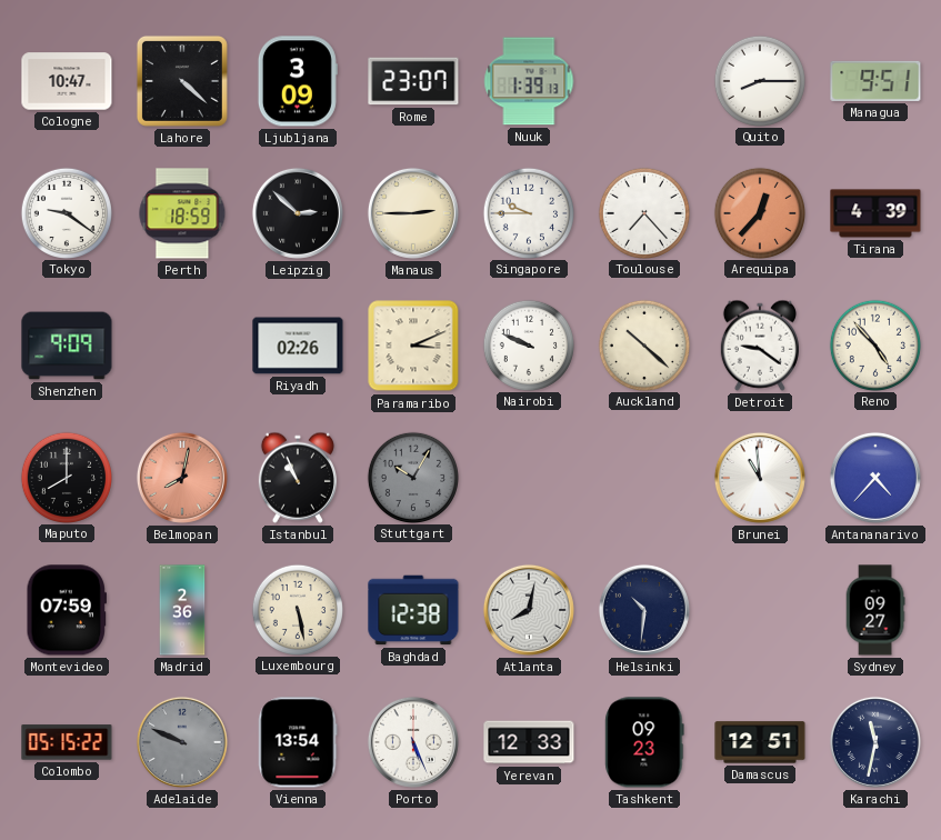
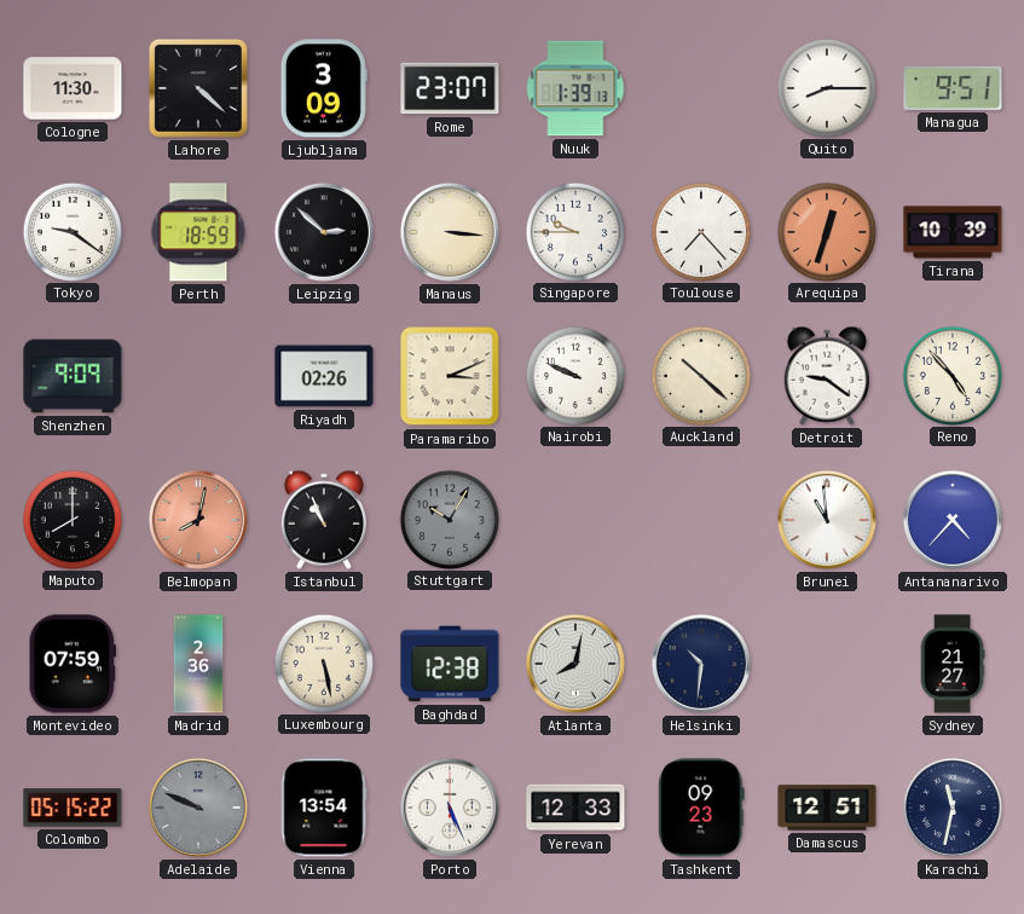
Cologne: 10:47 -> 11:30 (73, 88)
Manaus: 2:45 -> 3:16 (450, 232)
Arequipa: 12:37 -> 12:33 (826, 231)
Tirana: 4:39 -> 10:39 (953, 232)
Sydney: 09:27 -> 21:27 (953, 664)
